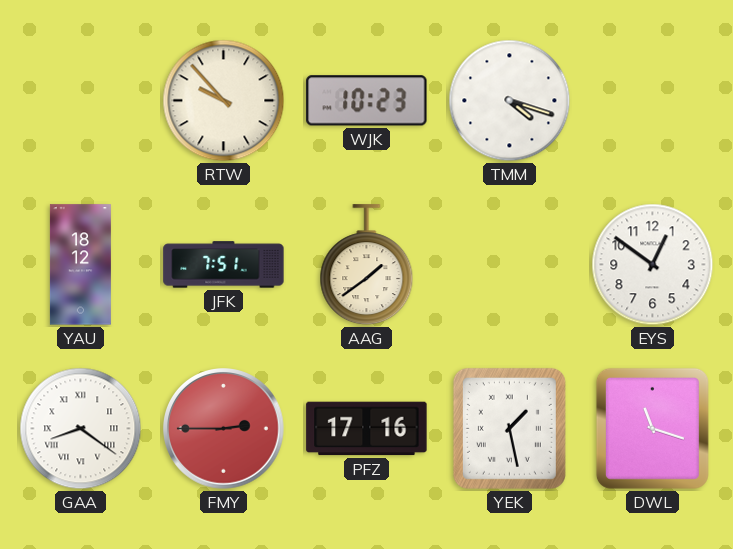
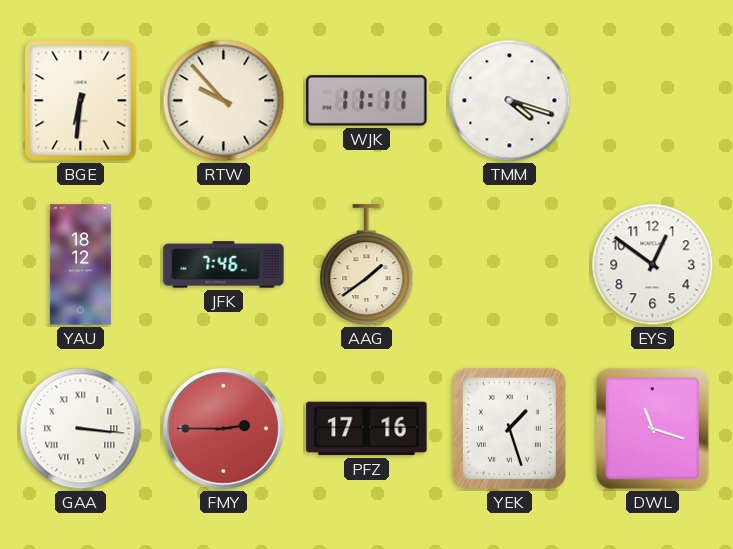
BGE: none -> 6:31 (81, 101)
WJK: 10:23 -> 11:11 (367, 101)
JFK: 7:51 -> 7:46 (224, 265)
GAA: 8:21 -> 3:16 (81, 429)
YEK: 1:28 -> 1:27 (509, 428)
